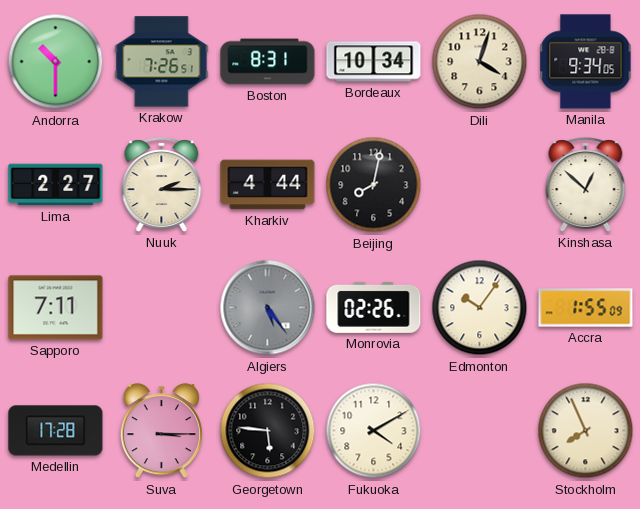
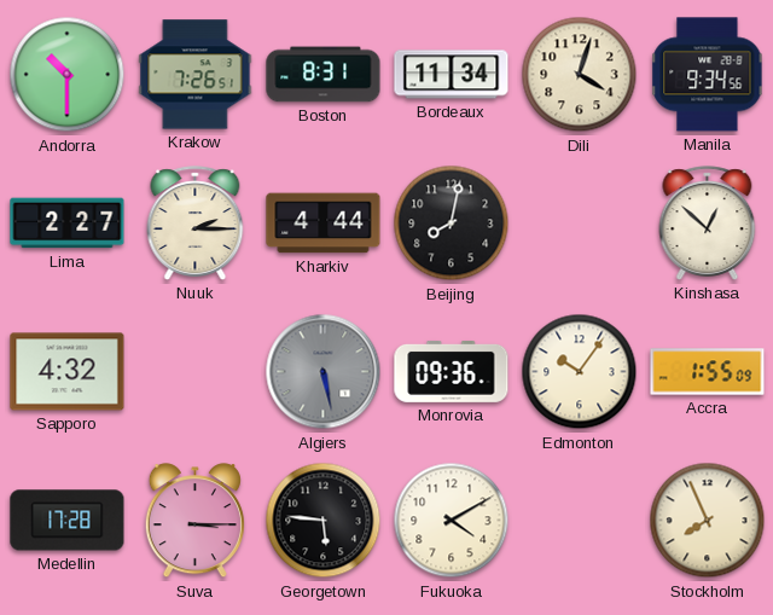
Bordeaux: 10:34 -> 11:34 (452, 75)
Manila: 9:34:05 -> 9:34:56 (708, 75)
Sapporo: 7:11 -> 4:32 (68, 372)
Algiers: 5:24 -> 5:28 (324, 372)
Monrovia: 02:26 -> 09:36 (452, 371)
